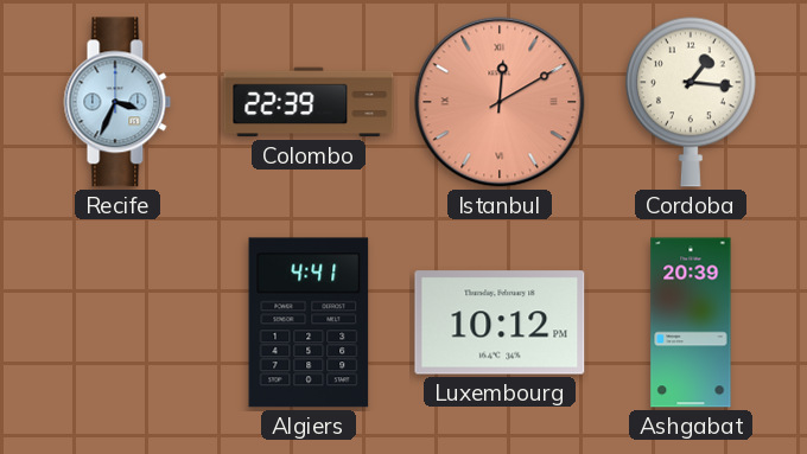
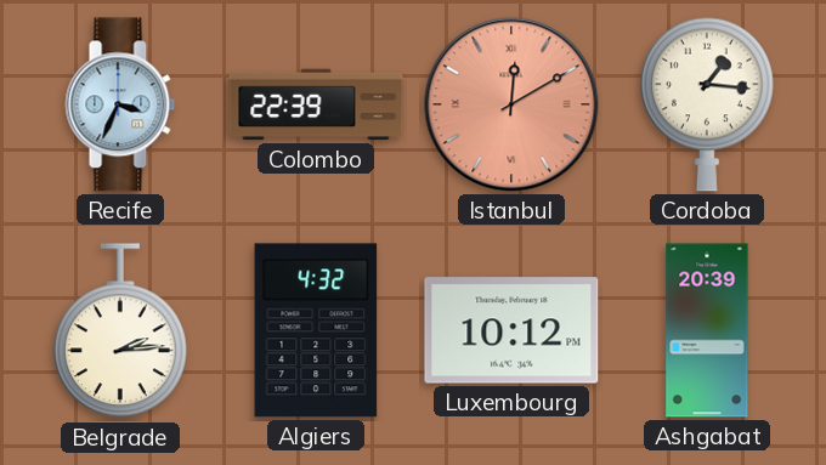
Belgrade: none -> 2:14 (120, 331)
Algiers: 4:41 -> 4:32 (316, 330)
